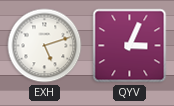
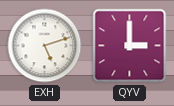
QYV: 3:04 -> 3:00 (130, 46)
